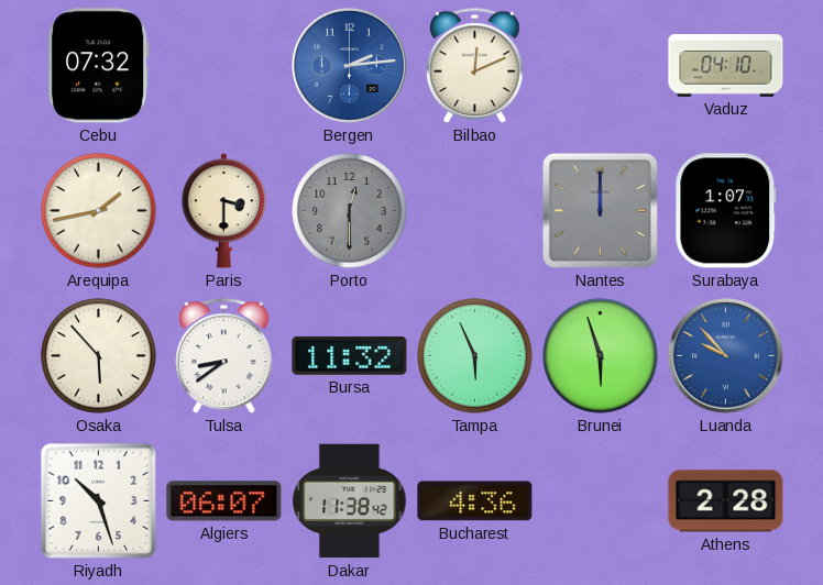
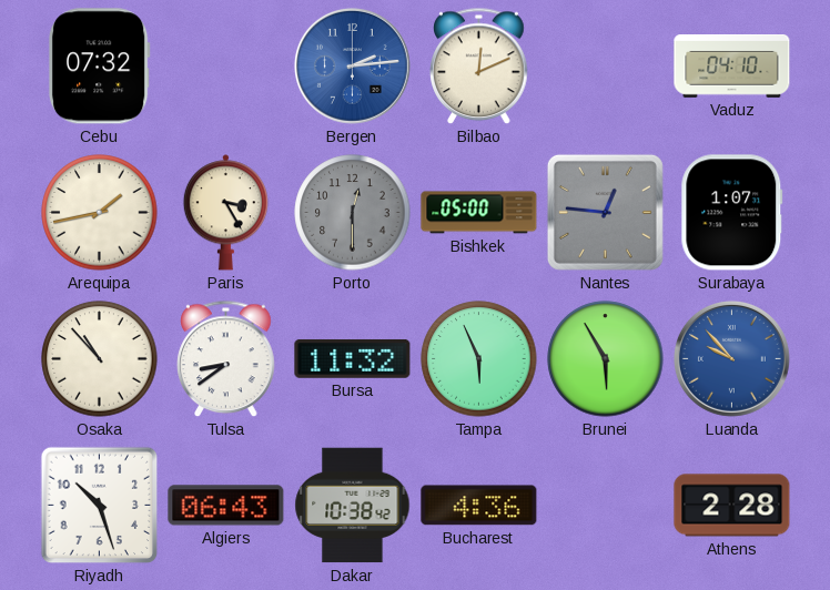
Paris: 3:30 -> 3:25 (225, 213)
Bishkek: none -> 05:00 (479, 213)
Nantes: 12:00 -> 12:46 (605, 212)
Osaka: 5:53 -> 10:53 (100, 359)
Brunei: 5:57 -> 5:55 (606, 359)
Algiers: 06:07 -> 06:43 (226, 506)
Dakar: 11:38 -> 10:38 (353, 506)
